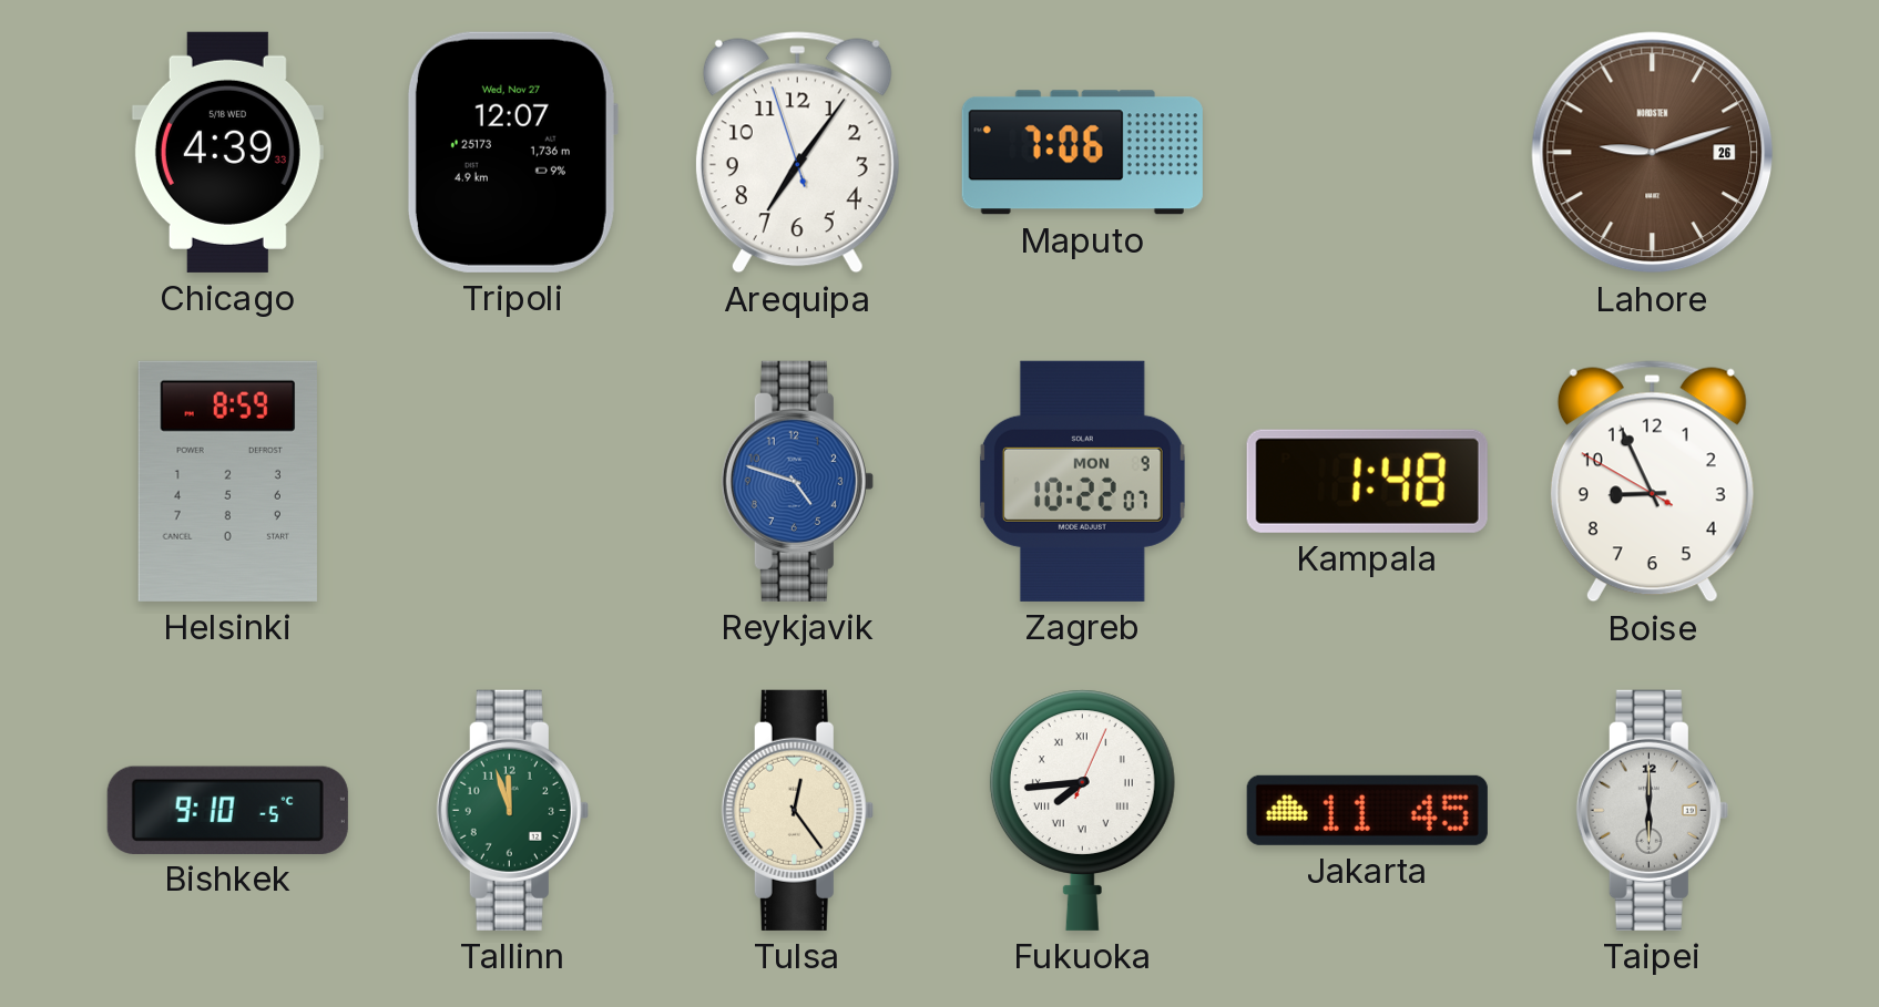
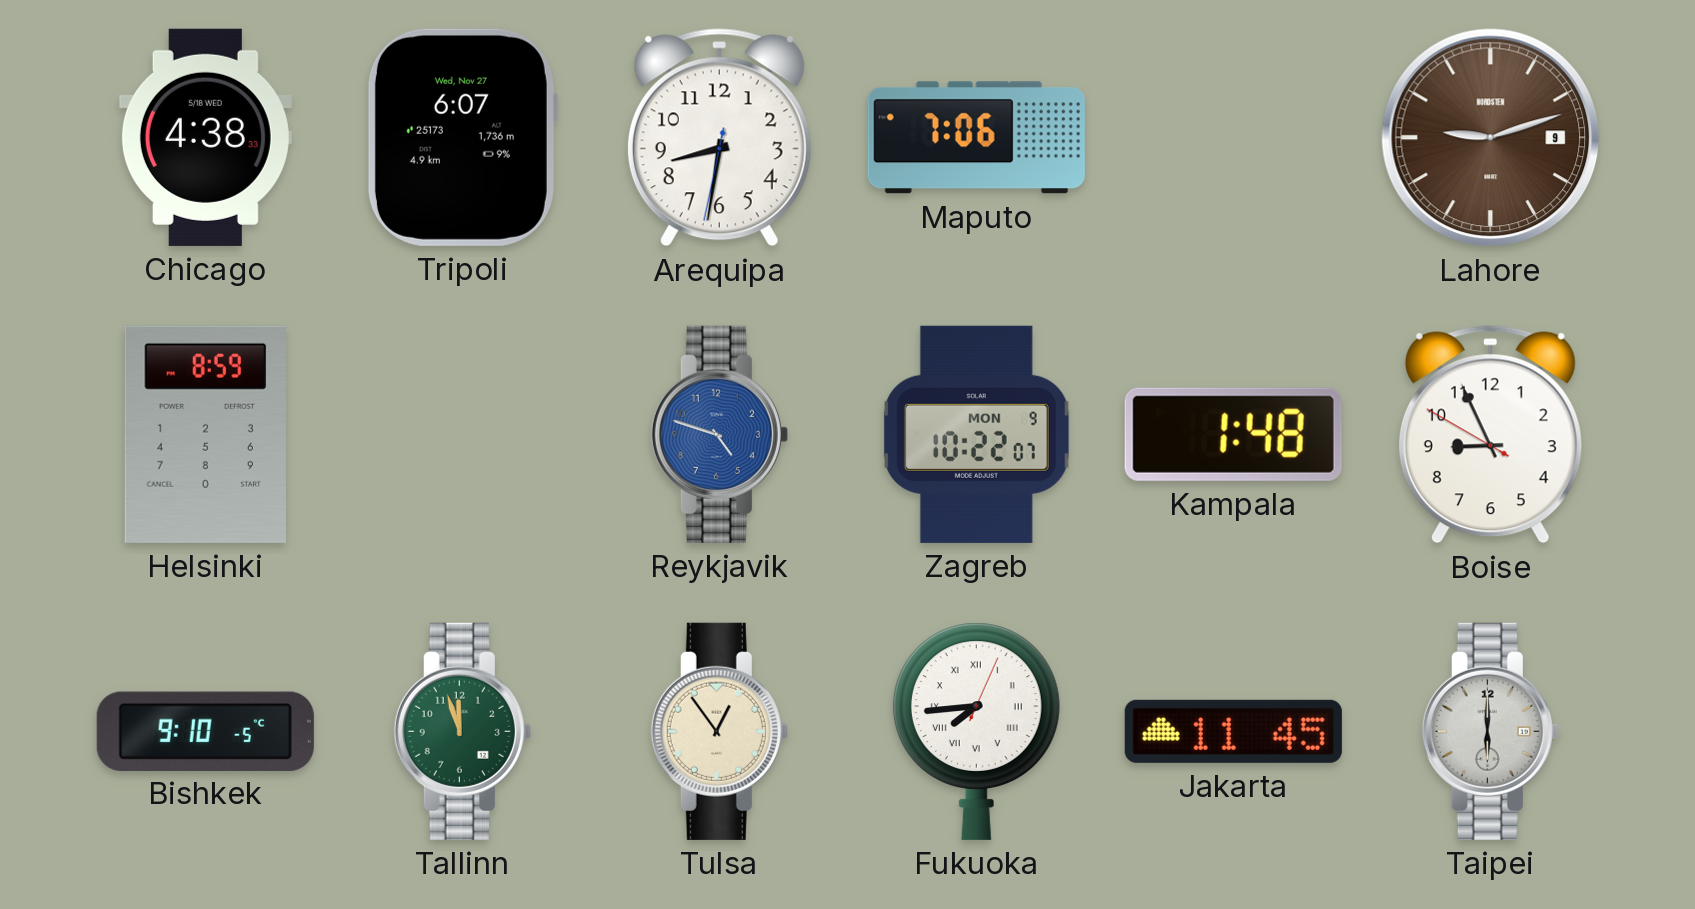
Chicago: 4:39 -> 4:38 (205, 137)
Tripoli: 12:07 -> 6:07 (462, 137)
Arequipa: 7:05 -> 8:31 (719, 138)
Lahore date: 26 -> 9 (1491, 138)
Tulsa: 12:24 -> 12:54 (719, 731)
